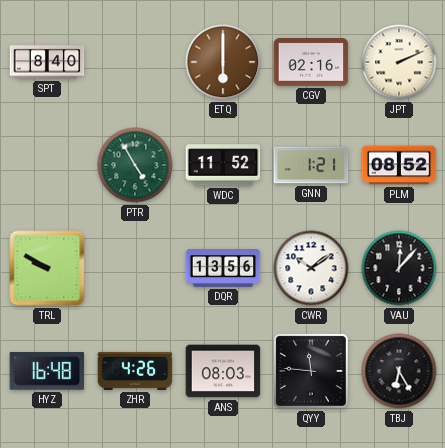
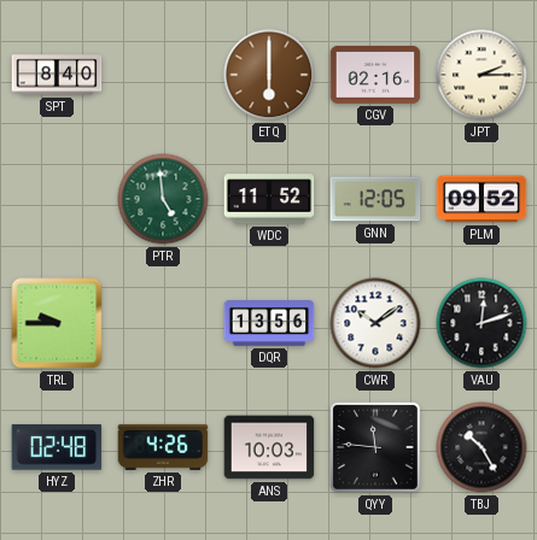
JPT: 2:11 -> 2:15 (481, 75)
PTR: 4:55 -> 4:59 (163, 199)
GNN: 1:21 -> 12:05 (375, 199)
PLM: 08:52 -> 09:52 (481, 199)
TRL: 9:50 -> 9:45 (57, 323)
VAU: 12:07 -> 12:12 (481, 323)
HYZ: 16:48 -> 02:48 (57, 447)
ANS: 08:03 -> 10:03 (269, 447)
TBJ: 6:25 -> 10:25 (481, 447)
